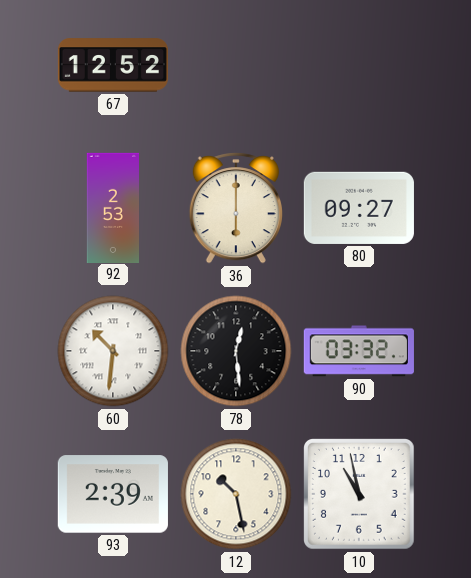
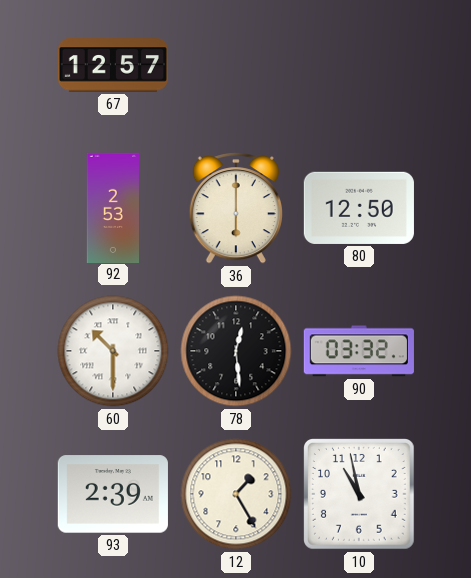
67: 12:52 -> 12:57 (113, 65)
80: 09:27 -> 12:50 (359, 208)
60: 10:31 -> 10:30 (113, 351)
12: 10:28 -> 1:25 (236, 494)
